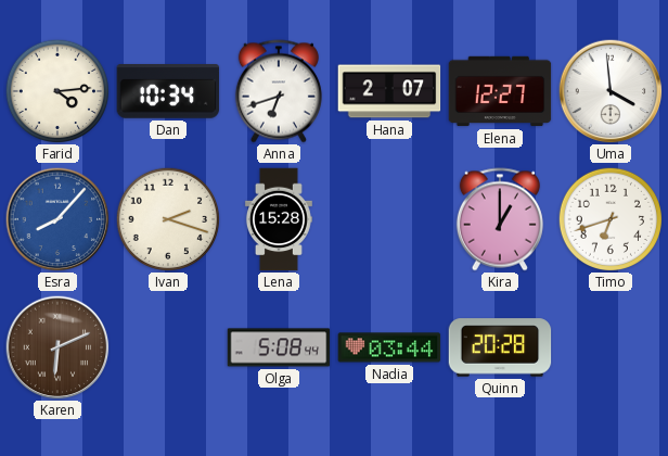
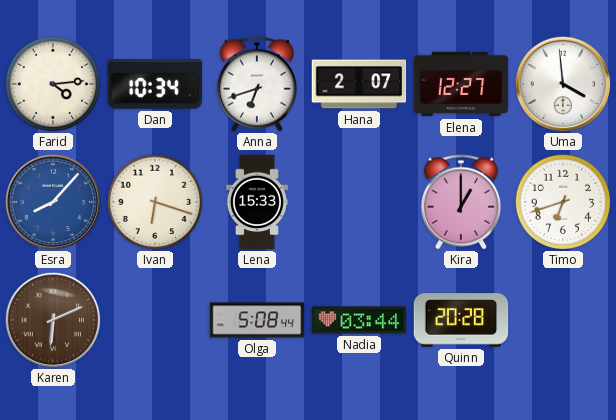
Ivan: 2:18 -> 6:18 (154, 201)
Lena: 15:28 -> 15:33 (257, 202)
